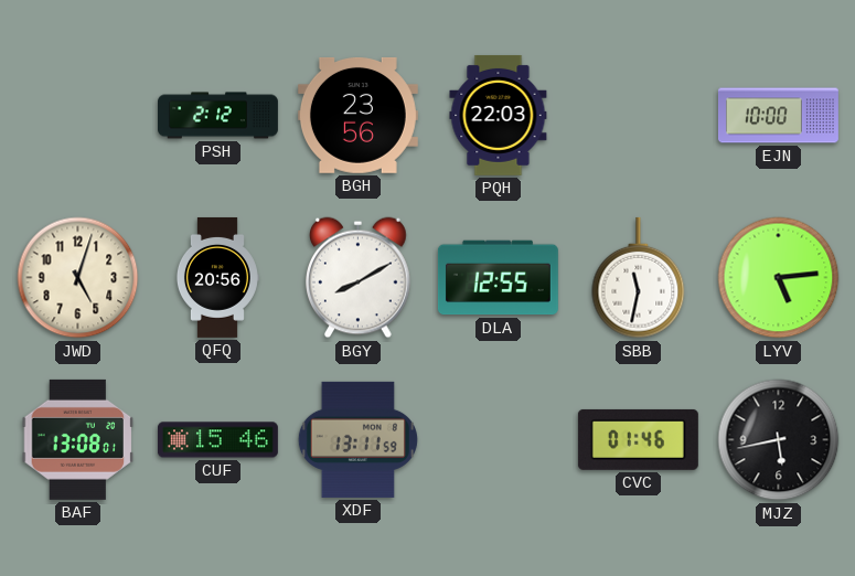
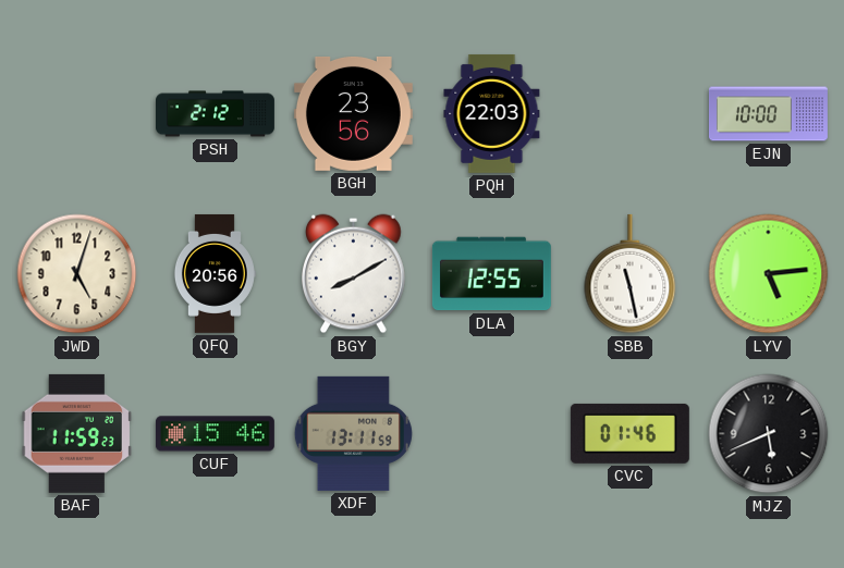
SBB: 11:32 -> 11:28 (631, 274)
BAF: 13:08 -> 11:59 (77, 433)
MJZ: 5:43 -> 5:41 (769, 434)
